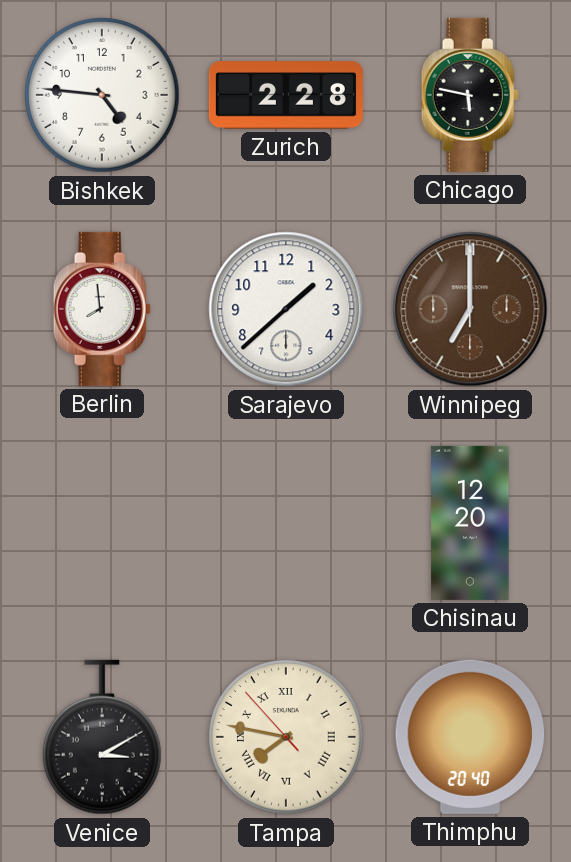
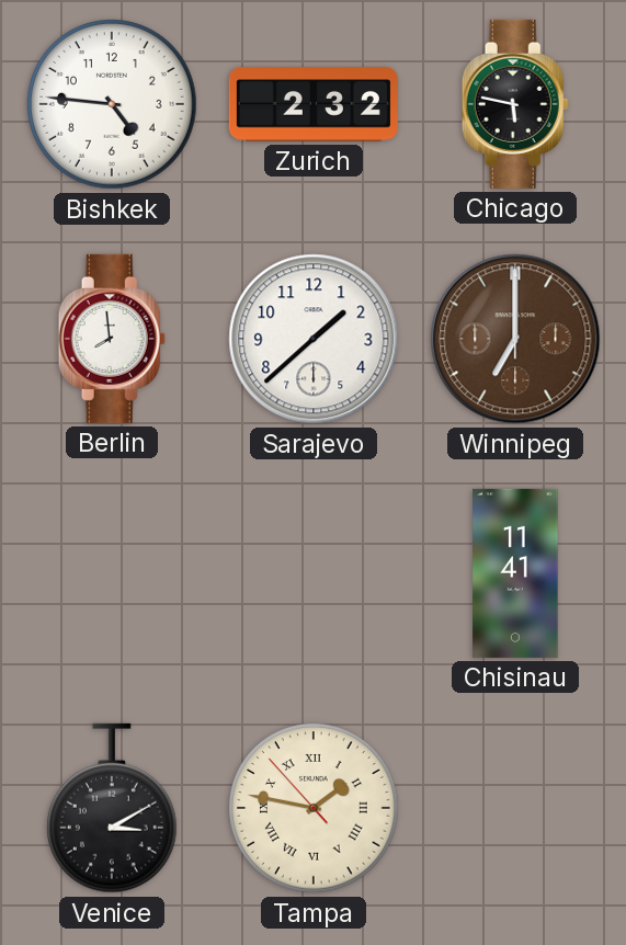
Zurich: 2:28 -> 2:32 (314, 104)
Chisinau: 12:20 -> 11:41 (515, 573)
Tampa: 7:46 -> 1:46 (314, 808)
Thimphu: 20:40 -> none (470, 737)
